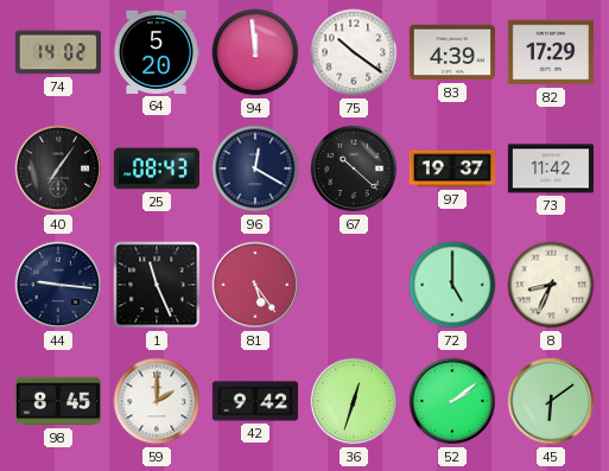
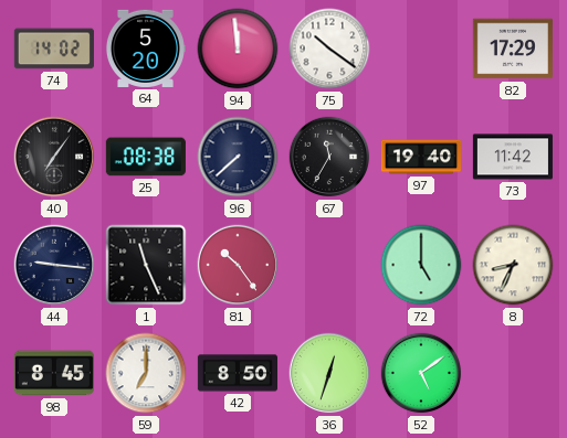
83: 4:39 -> none (452, 52)
25: 08:43 -> 08:38 (146, 157)
96: 12:20 -> 7:38 (238, 157)
67: 10:22 -> 11:35 (329, 157)
97: 19:37 -> 19:40 (420, 157)
81: 5:24 -> 10:24 (238, 265)
59: 2:00 -> 7:00 (146, 373)
42: 9:42 -> 8:50 (237, 373)
52: 2:09 -> 5:09 (421, 373)
45: 6:09 -> none (551, 401)
